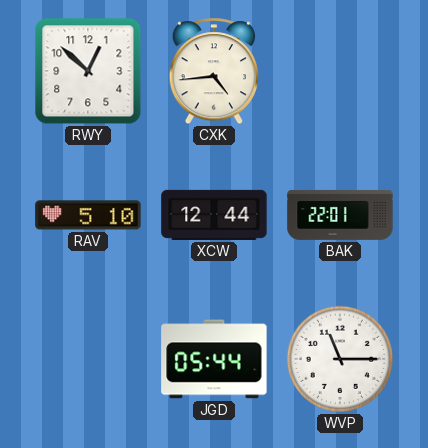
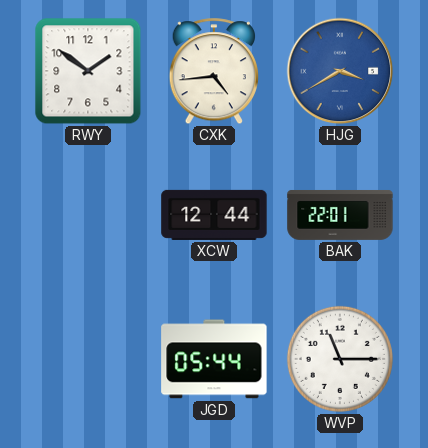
RWY: 12:52 -> 1:51 (88, 71)
HJG: none -> 3:40 (340, 71)
RAV: 5:10 -> none (88, 215)
